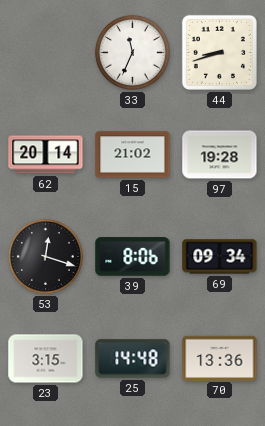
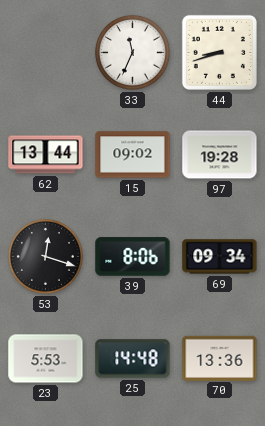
62: 20:14 -> 13:44 (46, 155)
15: 21:02 -> 09:02 (133, 155)
23: 3:15 -> 5:53 (46, 359)
